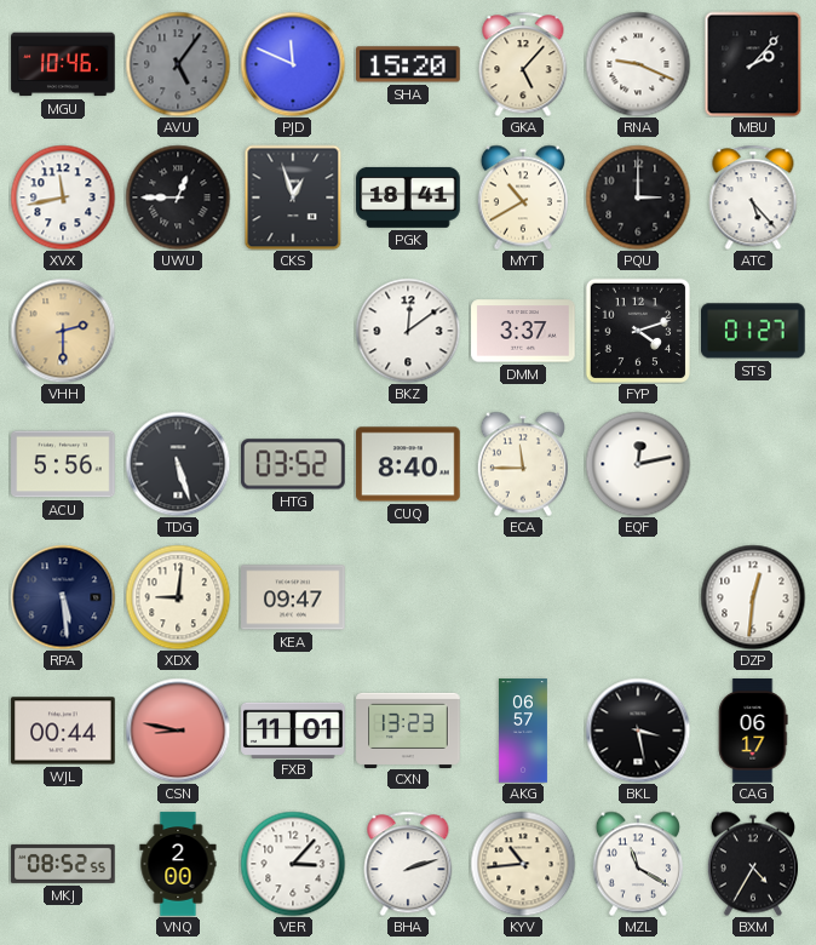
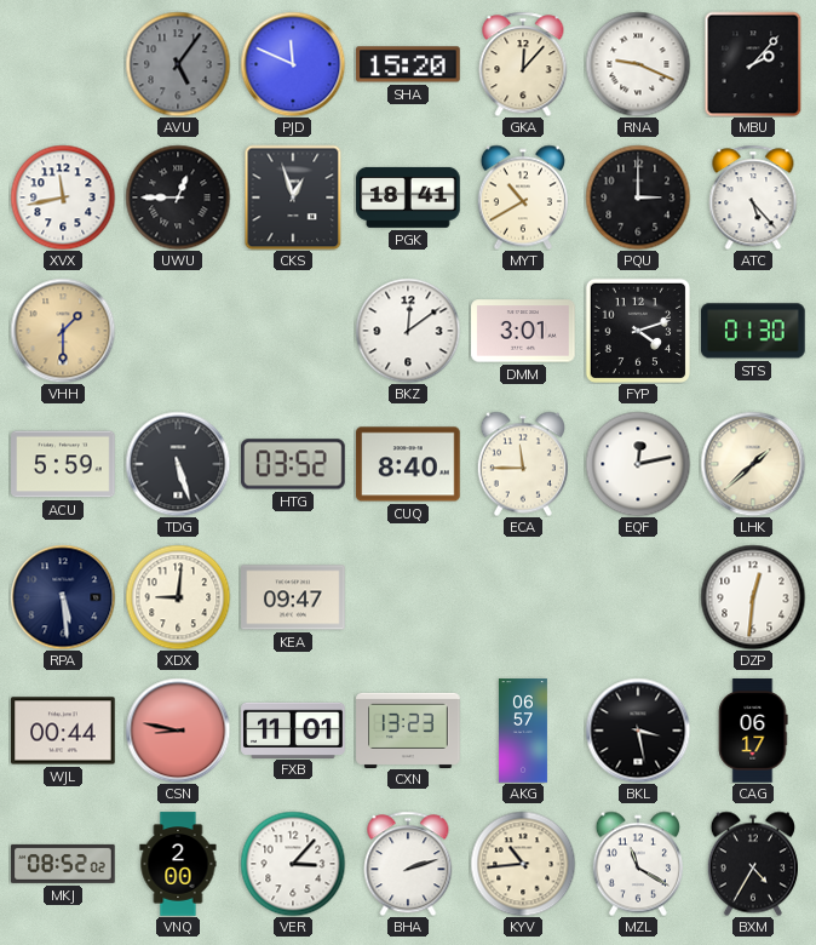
MGU: 10:46 -> none (63, 64)
GKA: 5:07 -> 12:07 (523, 64)
VHH: 2:30 -> 1:30 (63, 331)
DMM: 3:37 -> 3:01 (523, 331)
STS: 01:27 -> 01:30 (753, 331)
ACU: 5:56 -> 5:59 (63, 464)
LHK: none -> 1:38 (753, 464)
MKJ: 08:52:55 -> 08:52:02 (63, 864)
